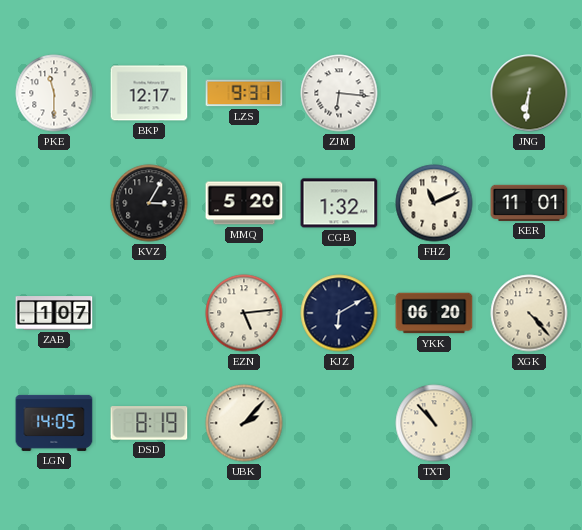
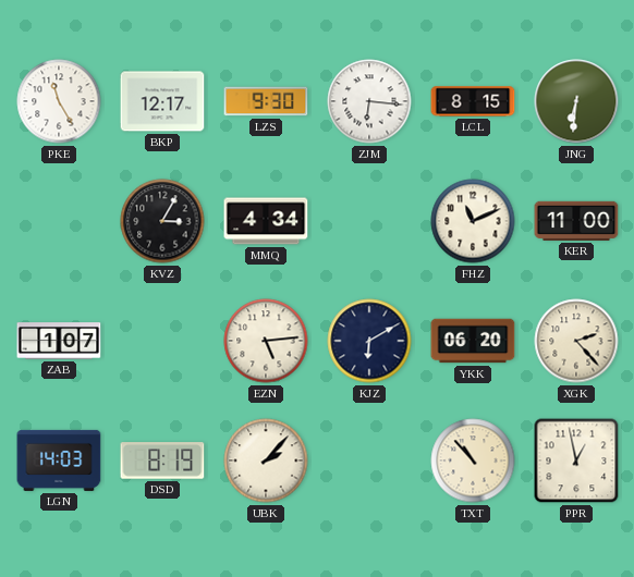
PKE: 11:30 -> 11:25 (59, 101)
LZS: 9:31 -> 9:30 (266, 101)
LCL: none -> 8:15 (473, 101)
MMQ: 5:20 -> 4:34 (266, 221)
CGB: 1:32 -> none (339, 203)
KER: 11:01 -> 11:00 (576, 221)
XGK: 4:23 -> 2:23 (576, 341)
LGN: 14:05 -> 14:03 (59, 461)
PPR: none -> 12:58 (576, 461)
